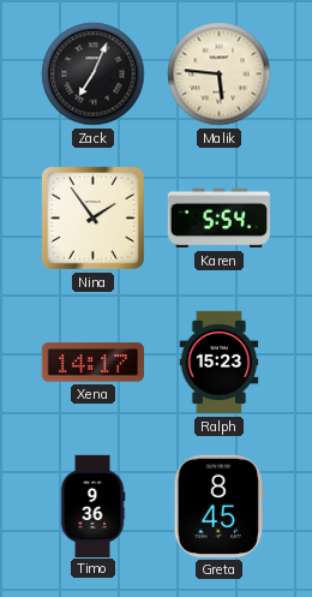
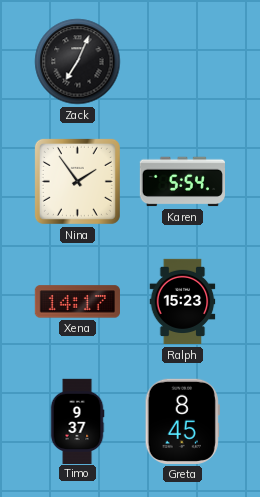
Malik: 5:46 -> none (220, 74)
Timo: 9:36 -> 9:37 (77, 421)
